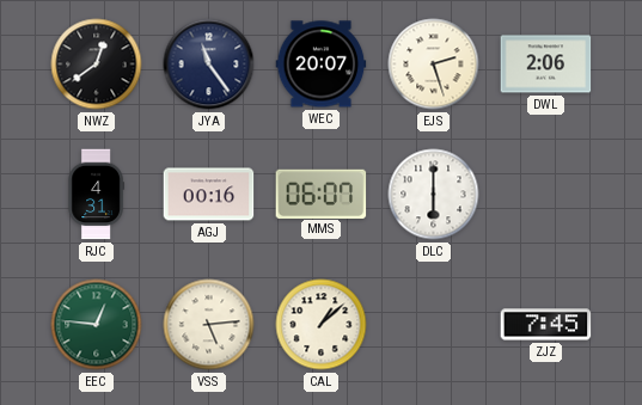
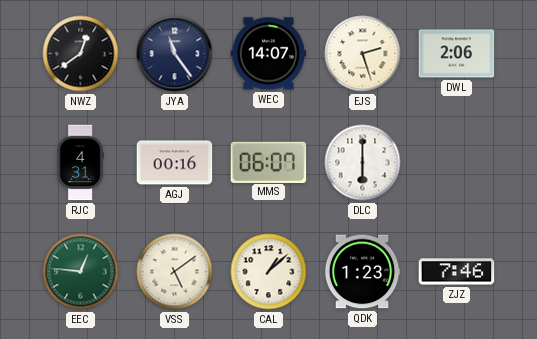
WEC: 20:07 -> 14:07 (269, 54)
VSS: 5:14 -> 5:09 (175, 272)
QDK: none -> 1:23 (362, 272)
ZJZ: 7:45 -> 7:46 (457, 272)
